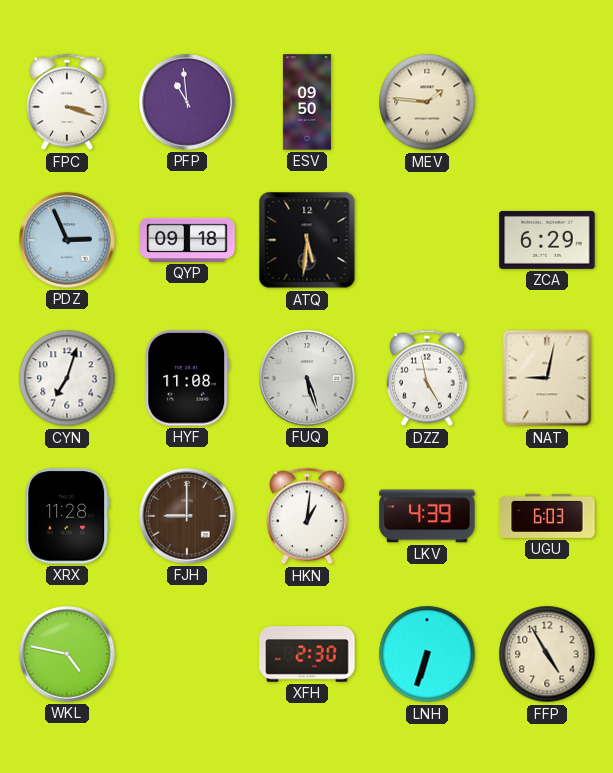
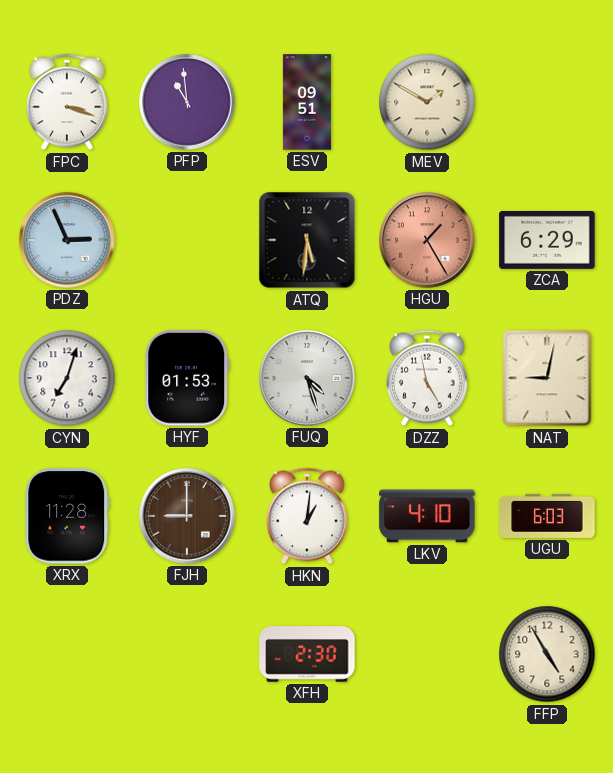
ESV: 09:50 -> 09:51 (307, 102)
MEV: 1:46 -> 1:50 (427, 102)
QYP: 09:18 -> none (187, 240)
HGU: none -> 1:25 (427, 240)
HYF: 11:08 -> 01:53 (187, 378)
FUQ: 5:27 -> 4:27 (307, 378)
LKV: 4:39 -> 4:10 (427, 516)
WKL: 4:47 -> none (67, 654)
LNH: 6:33 -> none (427, 654)
